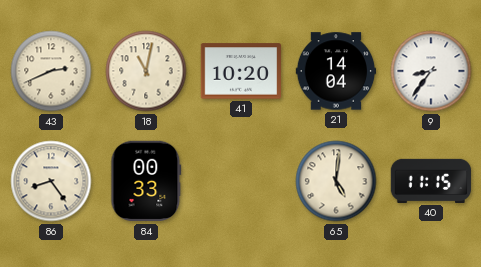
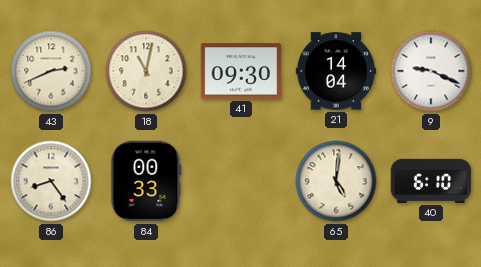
41: 10:20 -> 09:30 (241, 71)
9: 8:36 -> 9:19 (431, 71)
40: 11:15 -> 6:10 (431, 181)
